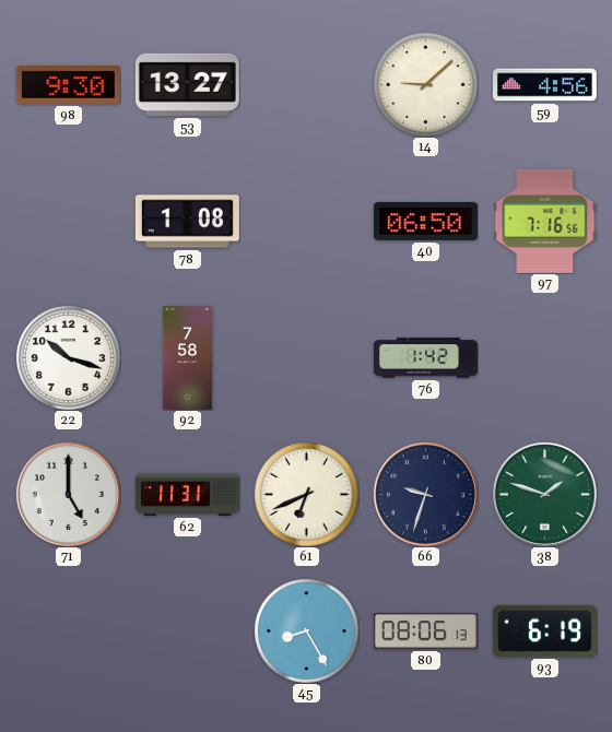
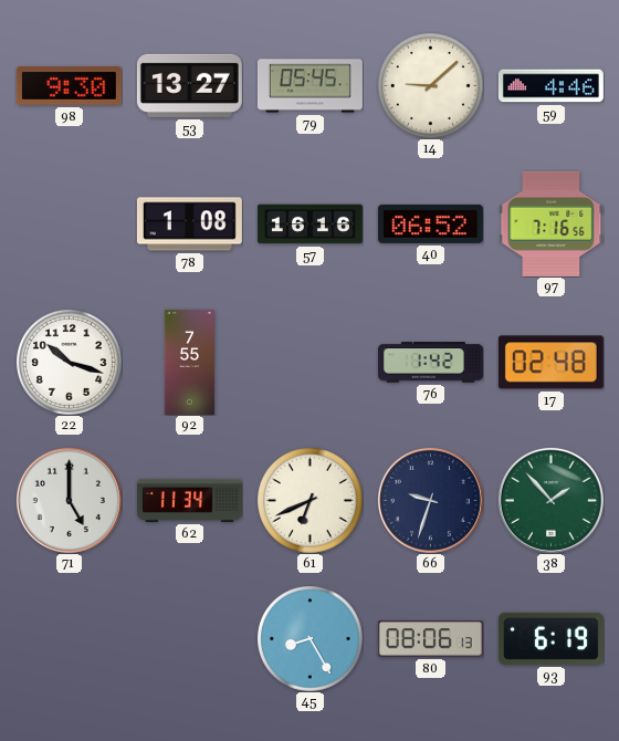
79: none -> 05:45 (309, 86)
59: 4:56 -> 4:46 (550, 86)
57: none -> 16:16 (309, 225)
40: 06:50 -> 06:52 (430, 223)
92: 7:58 -> 7:55 (189, 362)
17: none -> 02:48 (550, 363)
62: 11:31 -> 11:34 (189, 500)
38: 1:48 -> 1:53 (550, 500)
